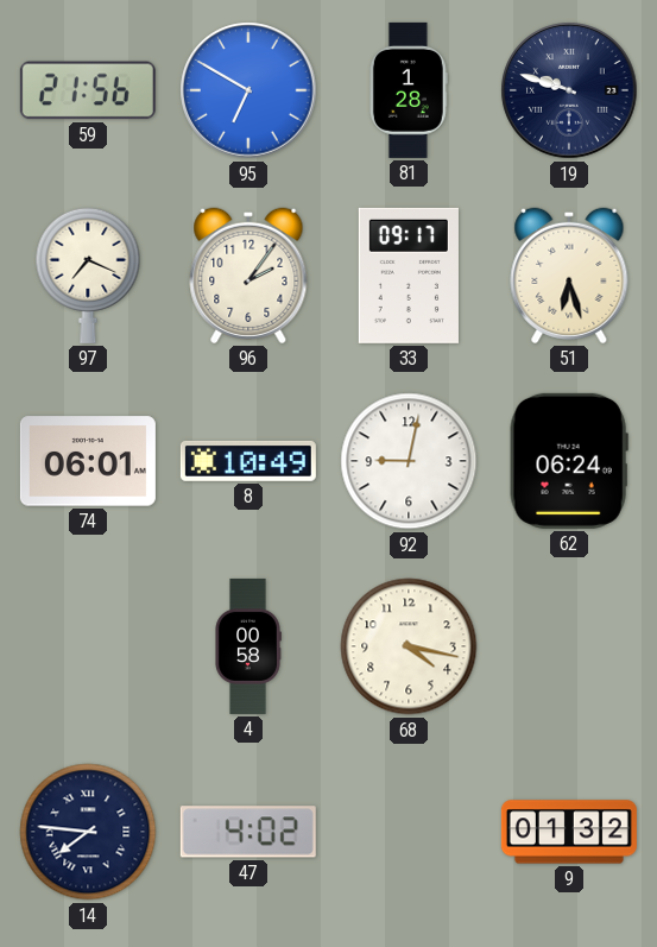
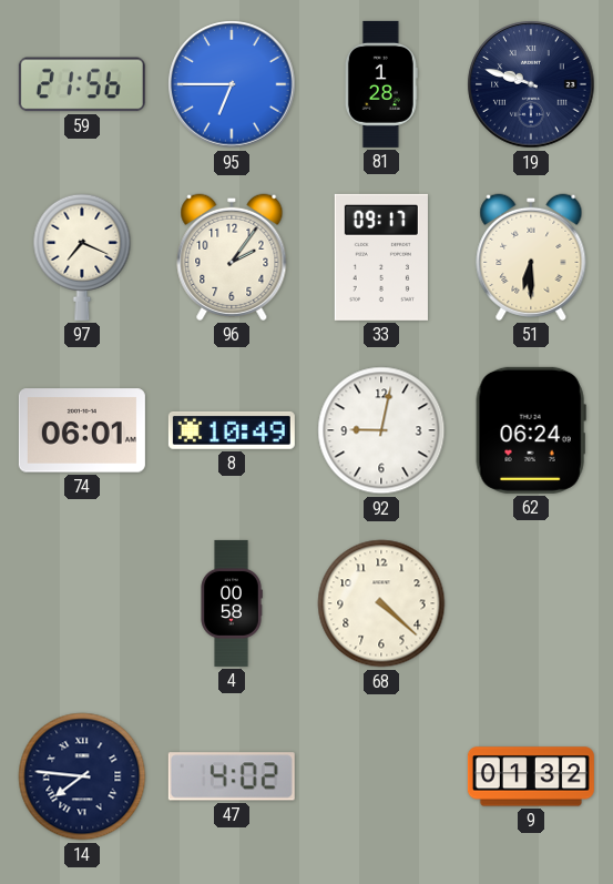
95: 6:50 -> 6:45 (232, 84)
51: 6:27 -> 6:30 (531, 257)
68: 4:17 -> 4:22 (381, 603)
